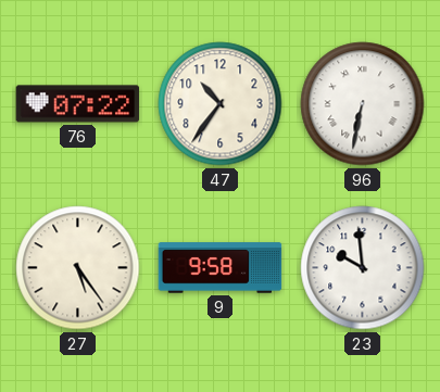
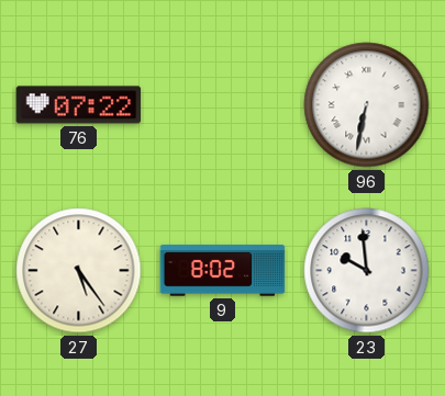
47: 10:36 -> none (221, 104)
9: 9:58 -> 8:02 (223, 271)
